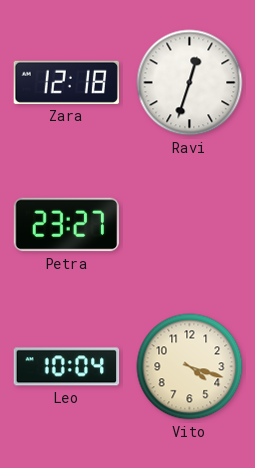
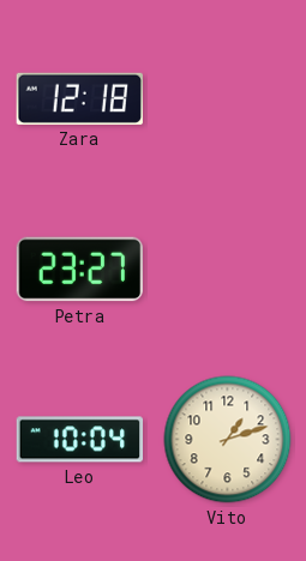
Ravi: 12:33 -> none (190, 83)
Vito: 4:18 -> 1:12 (228, 440)
